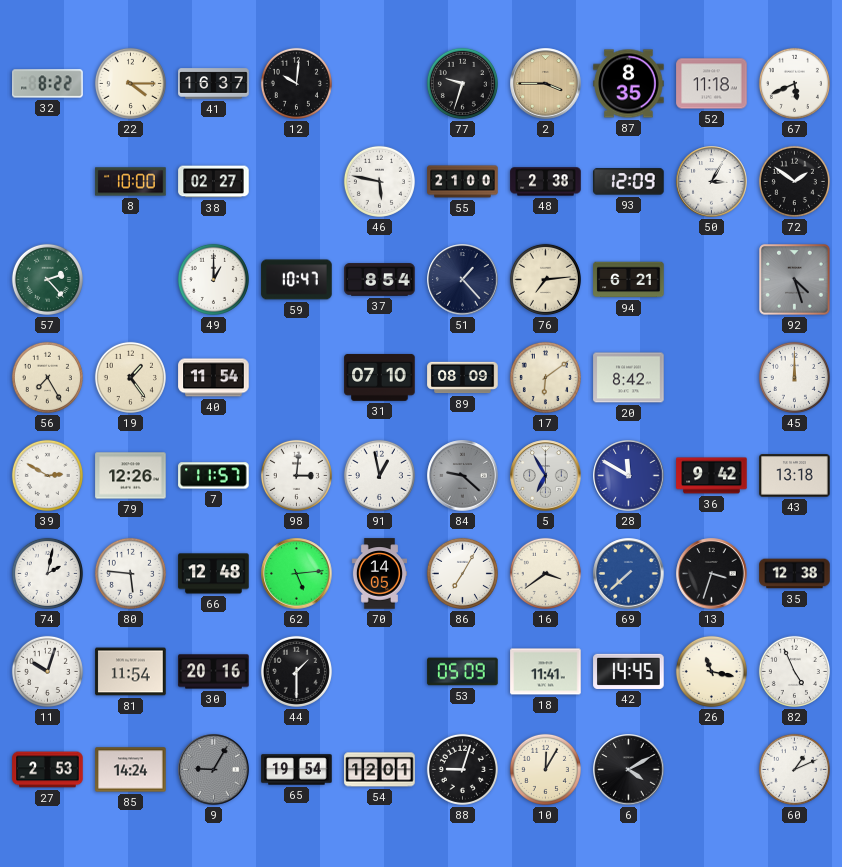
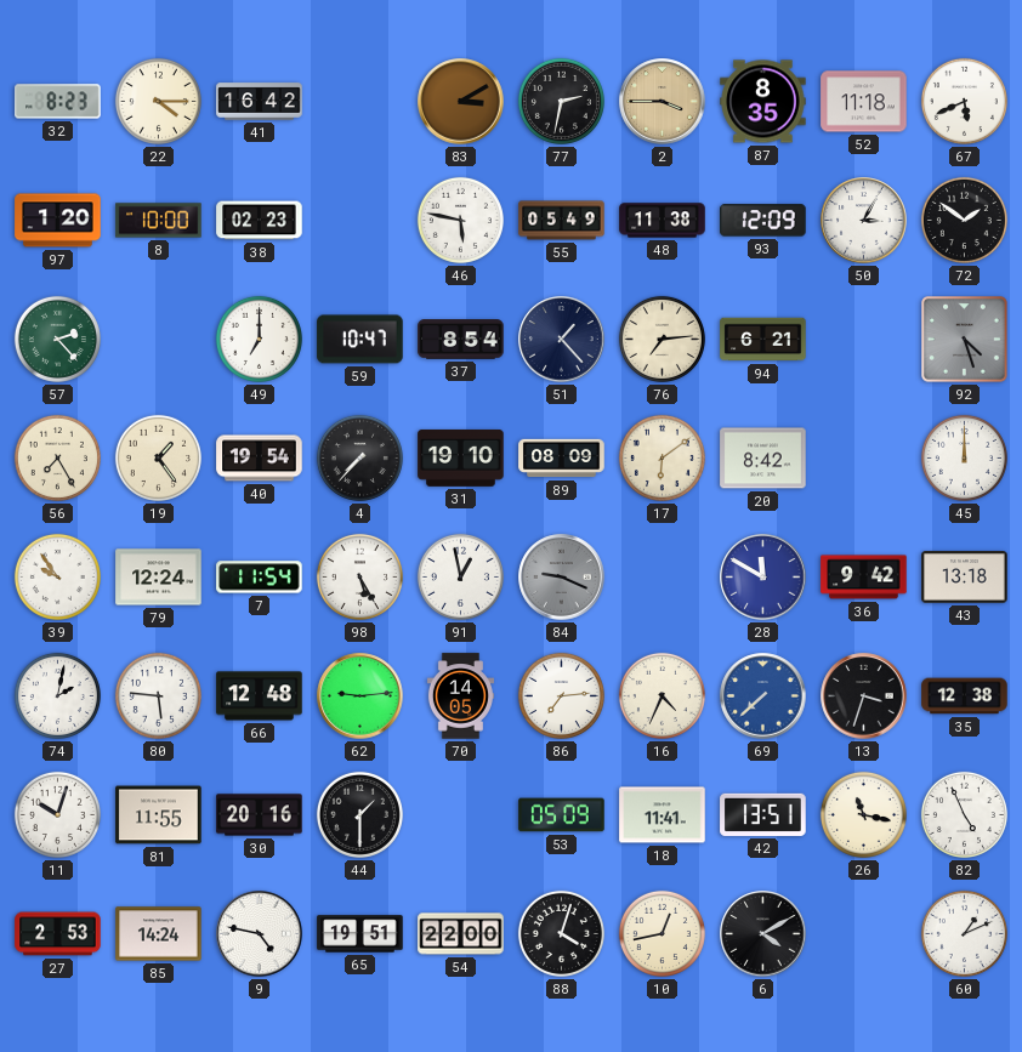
32: 8:22 -> 8:23 (58, 102)
41: 16:37 -> 16:42 (260, 102)
12: 10:01 -> none (296, 83)
83: none -> 3:10 (461, 102)
77: 9:33 -> 2:32 (561, 101)
97: none -> 1:20 (58, 221)
38: 02:27 -> 02:23 (260, 221)
55: 21:00 -> 05:49 (562, 221)
48: 2:38 -> 11:38 (663, 221)
49: 1:00 -> 7:00 (259, 339)
40: 11:54 -> 19:54 (260, 459)
4: none -> 7:37 (359, 457)
31: 07:10 -> 19:10 (461, 457)
39: 2:50 -> 9:54 (57, 576)
79: 12:26 -> 12:24 (159, 578)
7: 11:57 -> 11:54 (260, 578)
98: 3:01 -> 5:25 (359, 576)
84: 9:22 -> 9:19 (562, 578)
5: 6:55 -> none (546, 476)
62: 5:14 -> 9:14 (360, 696)
86: 7:05 -> 7:14 (561, 695)
16: 3:39 -> 4:34 (662, 695)
81: 11:54 -> 11:55 (159, 815)
42: 14:45 -> 13:51 (763, 814)
9: 9:05 -> 4:47 (260, 934)
9 dial: grey -> white (260, 934)
65: 19:54 -> 19:51 (360, 934)
54: 12:01 -> 22:00 (461, 934)
88: 9:03 -> 4:03 (561, 933)
10: 12:05 -> 12:43 (662, 933)
